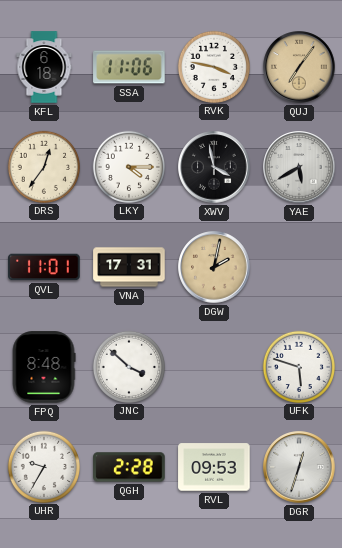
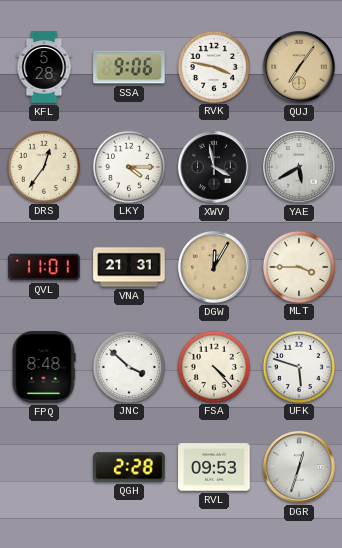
KFL: 6:18 -> 5:28 (44, 67)
SSA: 11:06 -> 9:06 (129, 67)
VNA: 17:31 -> 21:31 (129, 267)
DGW: 2:02 -> 12:05 (214, 267)
MLT: none -> 3:45 (298, 266)
FSA: none -> 4:23 (213, 366)
UHR: 9:35 -> none (43, 466)
